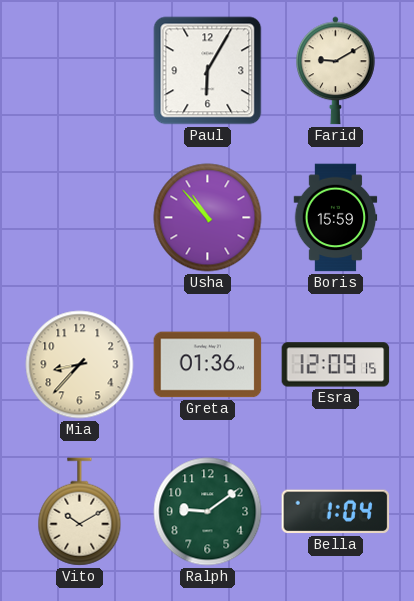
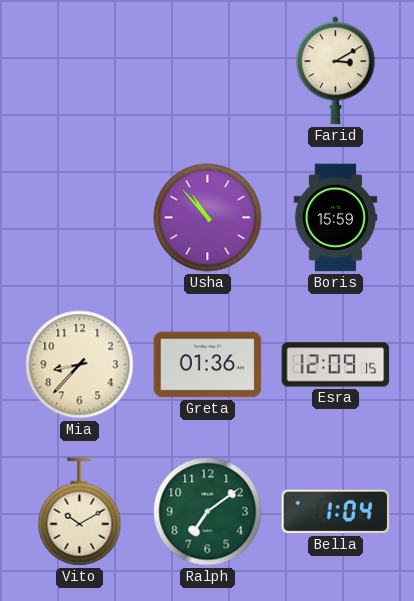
Paul: 6:05 -> none (208, 71)
Farid: 9:10 -> 3:10 (336, 71)
Ralph: 9:09 -> 7:09 (208, 512)
